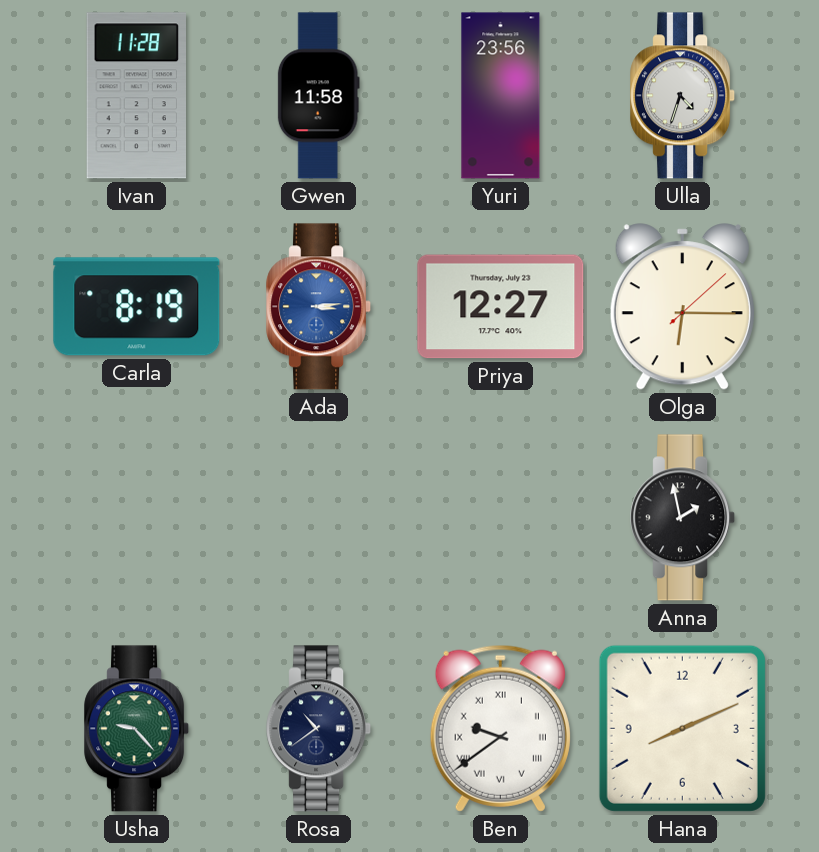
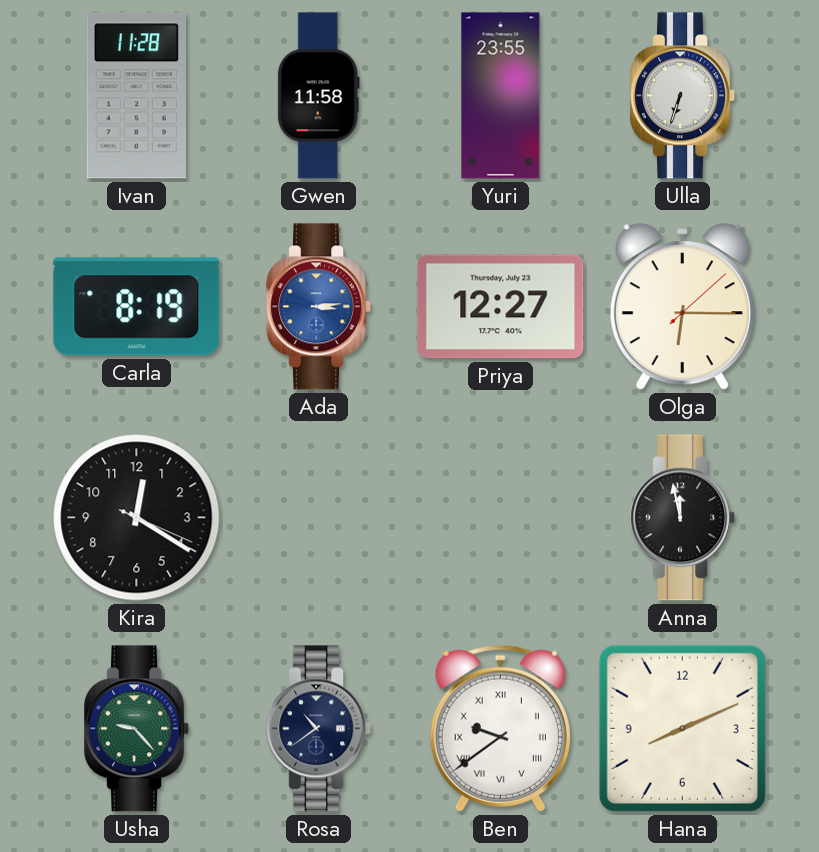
Yuri: 23:56 -> 23:55 (501, 96)
Ulla: 4:33 -> 6:33 (683, 96)
Kira: none -> 12:20 (137, 518)
Anna: 1:58 -> 11:58 (683, 518)
